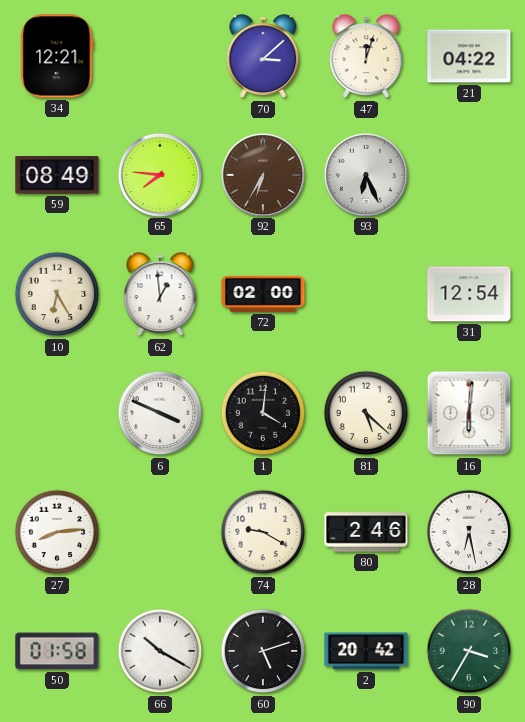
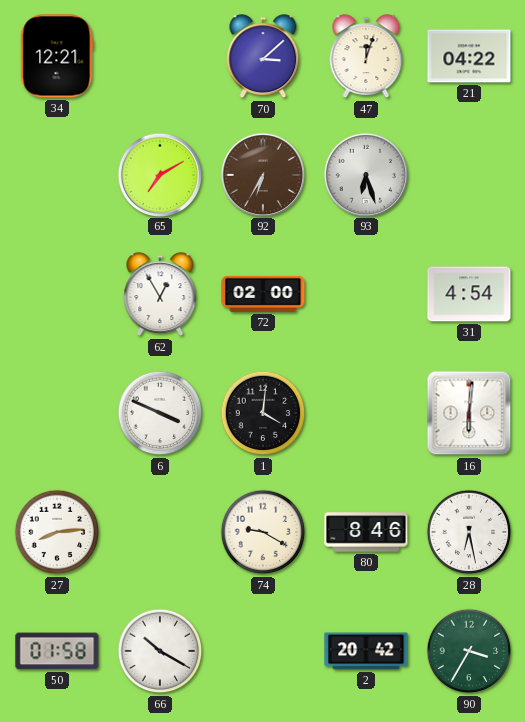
59: 08:49 -> none (57, 175)
65: 7:46 -> 7:10 (159, 174)
93: 6:26 -> 6:27 (365, 174)
10: 6:25 -> none (57, 294)
62: 12:59 -> 12:55 (160, 295)
31: 12:54 -> 4:54 (469, 294)
81: 5:22 -> none (366, 413)
80: 2:46 -> 8:46 (366, 532)
60: 5:12 -> none (263, 651)
